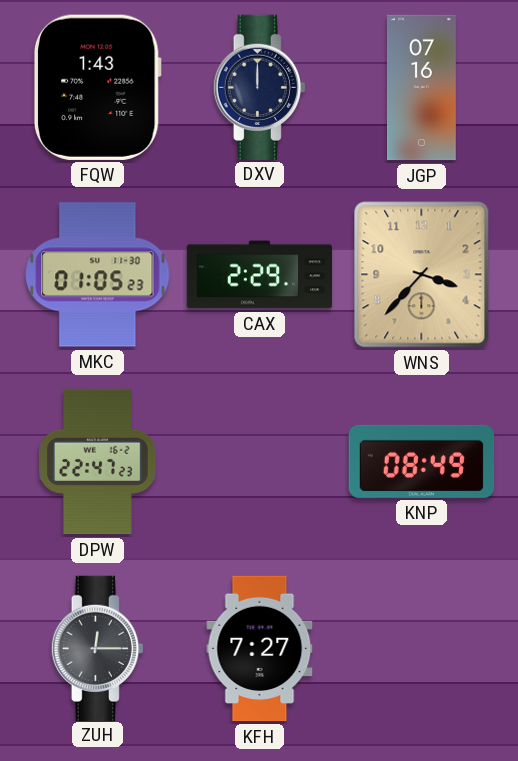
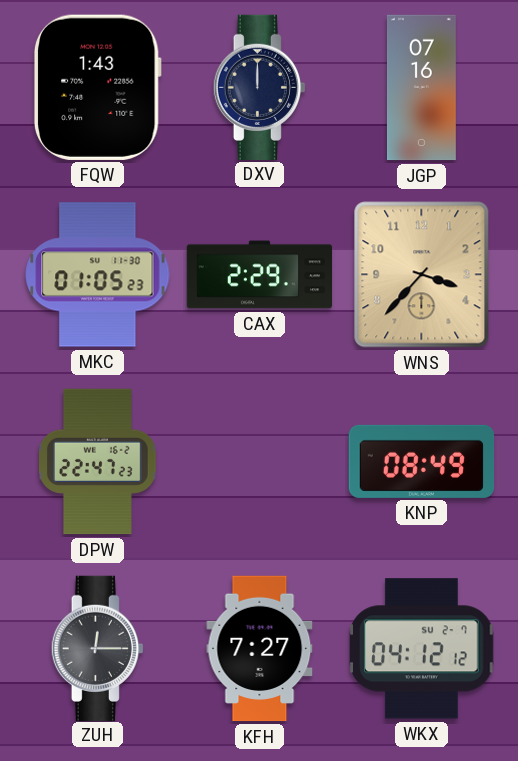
WKX: none -> 04:12 (422, 649)
